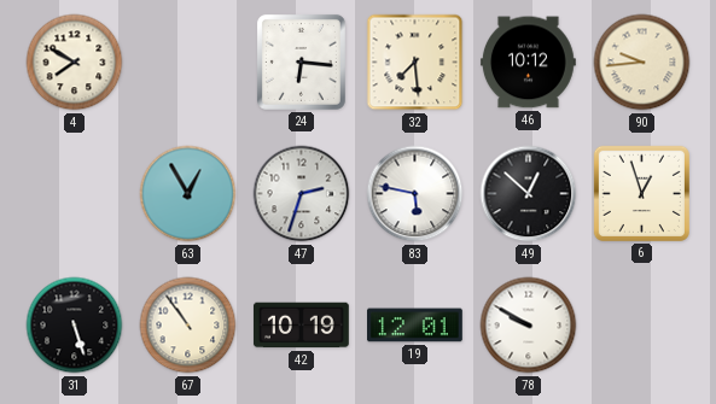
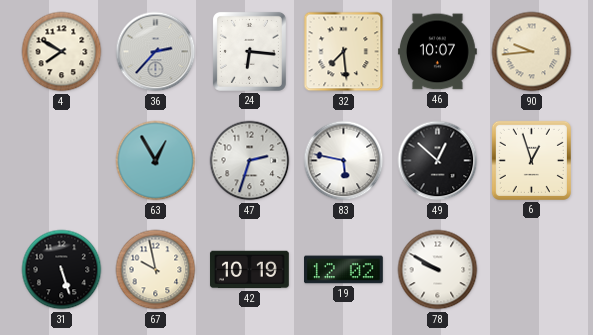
36: none -> 2:37 (156, 52)
46: 10:12 -> 10:07 (437, 52)
67: 10:54 -> 9:58 (156, 270)
19: 12:01 -> 12:02 (344, 270)
